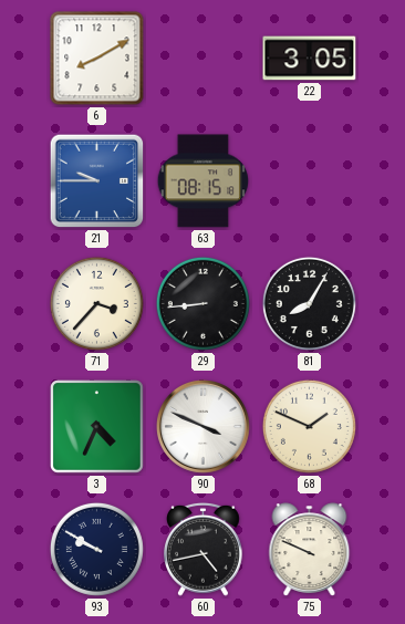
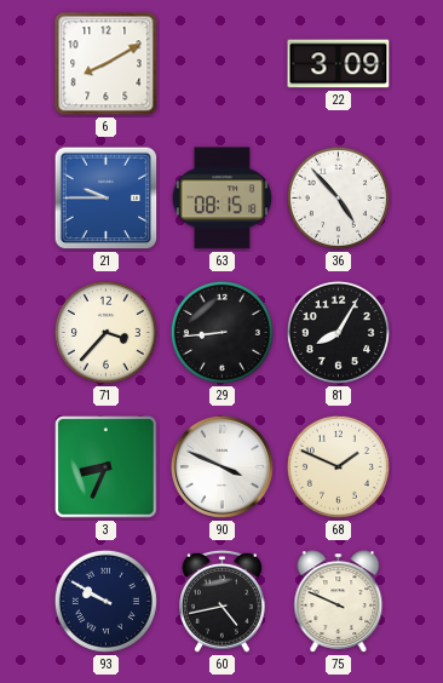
22: 3:05 -> 3:09 (339, 64)
36: none -> 4:53 (338, 197)
3: 4:34 -> 8:34 (107, 467)
